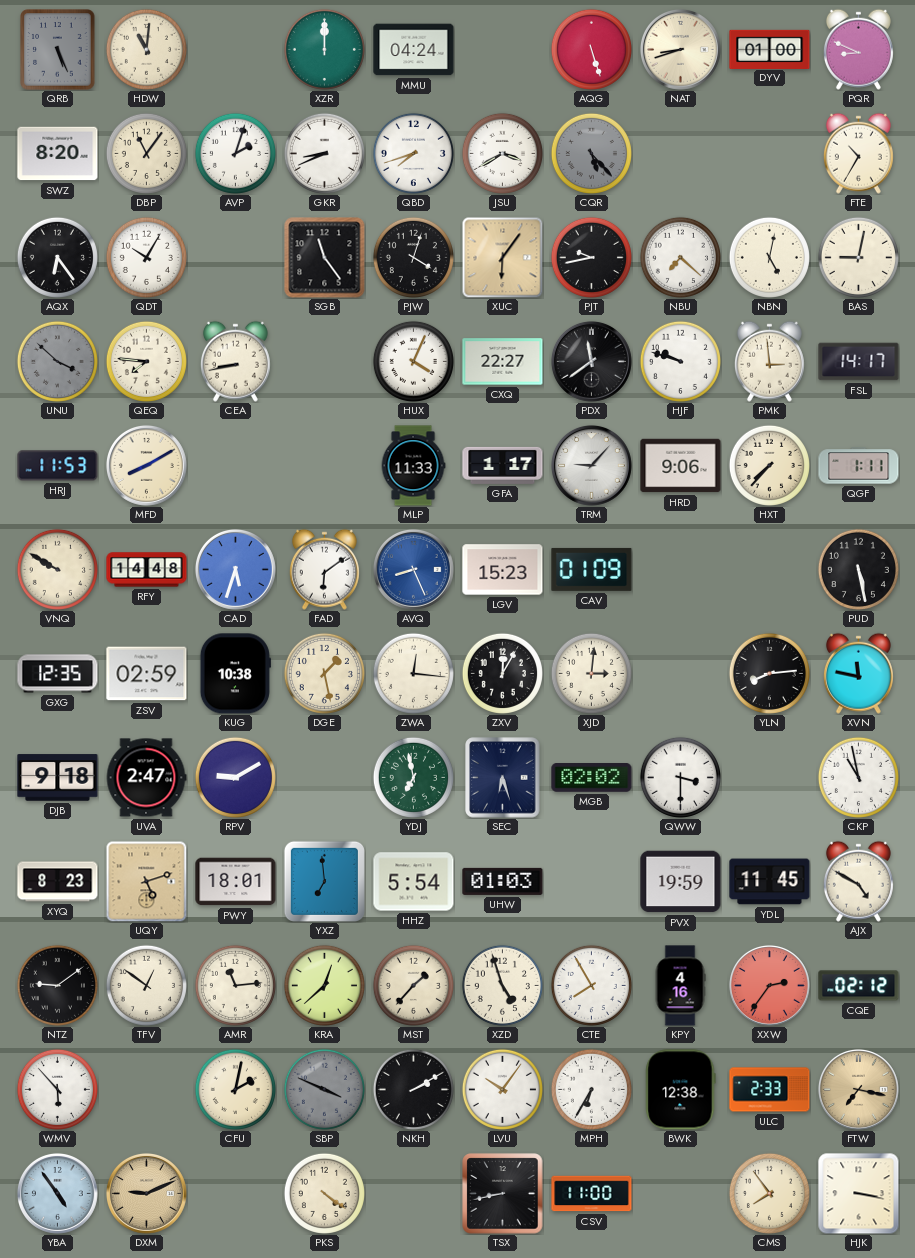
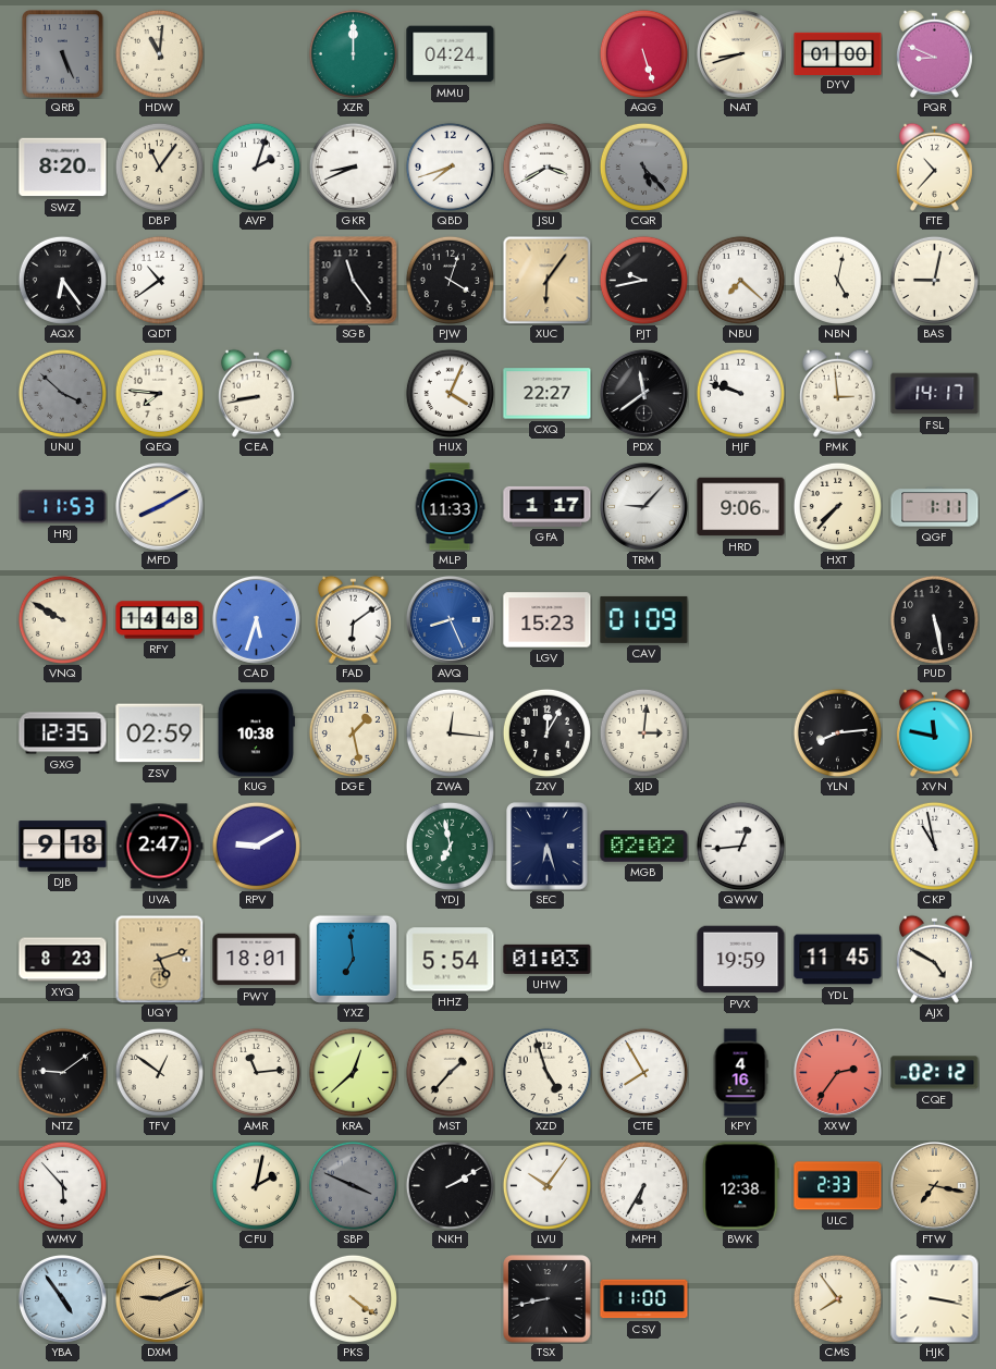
FTE: 10:35 -> 10:37 (934, 166)
QDT: 10:05 -> 10:39 (159, 280)
QWW: 3:30 -> 12:44 (740, 846)
